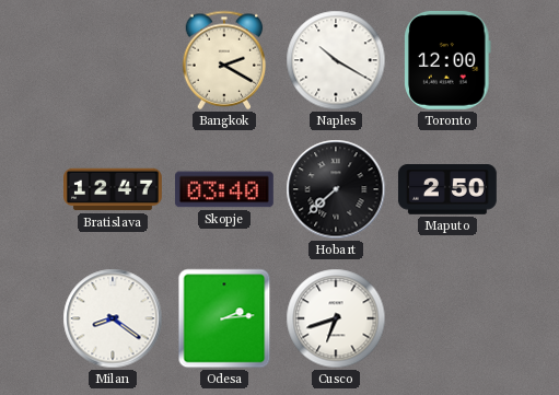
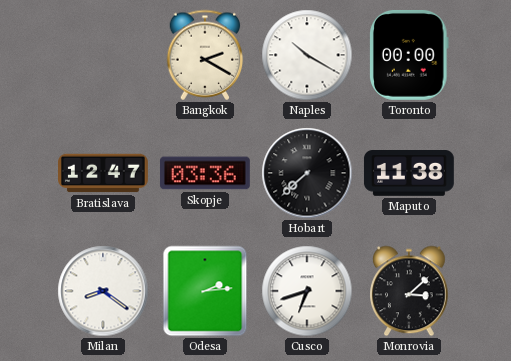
Toronto: 12:00 -> 00:00 (410, 55)
Skopje: 03:40 -> 03:36 (205, 173)
Maputo: 2:50 -> 11:38 (409, 174)
Monrovia: none -> 3:08 (410, 291)
